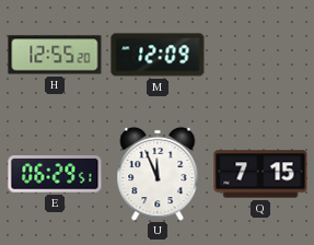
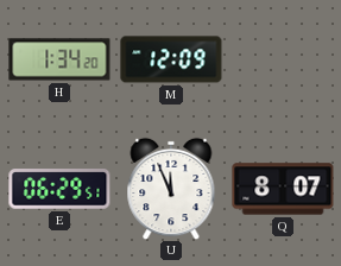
H: 12:55 -> 1:34 (59, 59)
Q: 7:15 -> 8:07 (283, 189)
